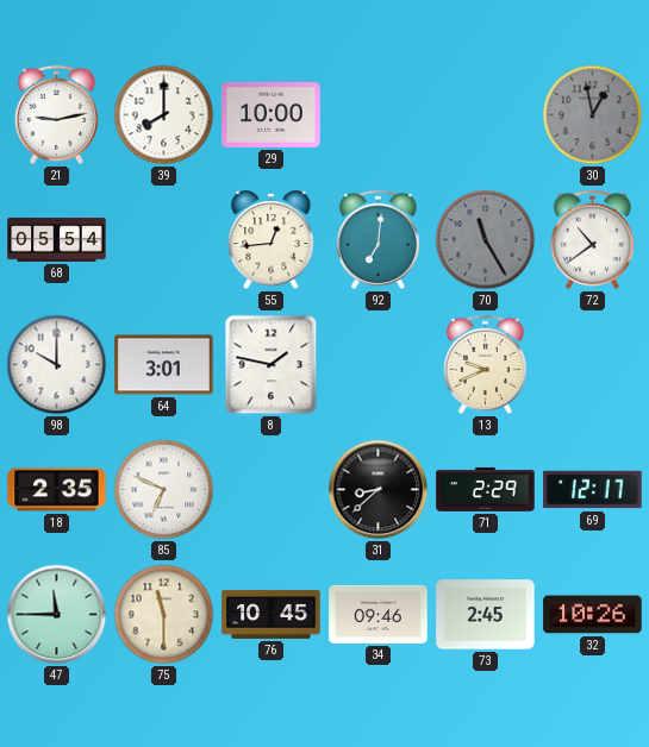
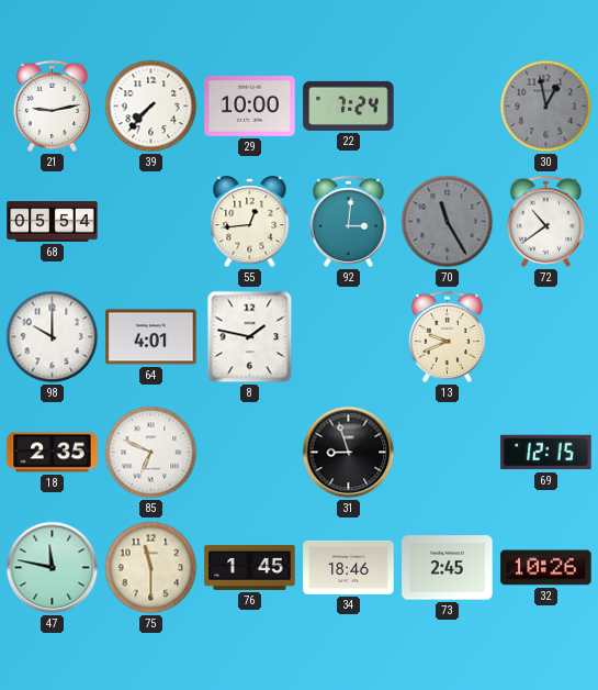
39: 8:00 -> 7:37 (151, 107)
22: none -> 7:24 (349, 105)
92: 7:01 -> 3:01 (348, 221)
64: 3:01 -> 4:01 (151, 337)
31: 8:38 -> 8:57 (349, 453)
71: 2:29 -> none (486, 490)
69: 12:17 -> 12:15 (546, 453)
47: 11:45 -> 11:47 (53, 568)
76: 10:45 -> 1:45 (250, 567)
34: 09:46 -> 18:46 (349, 567)
